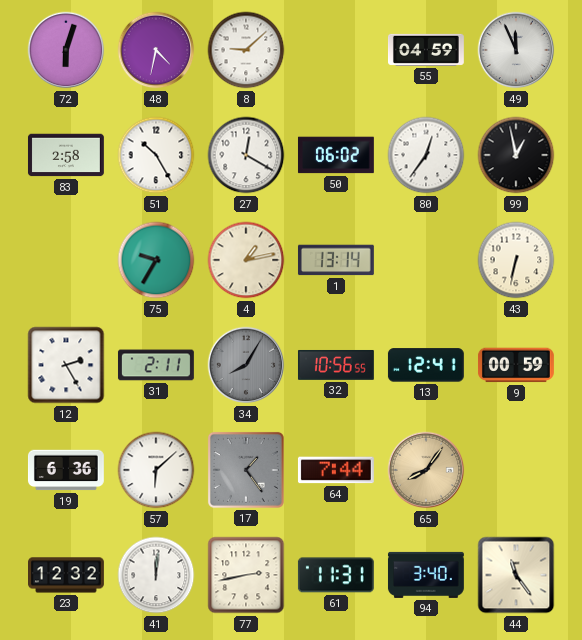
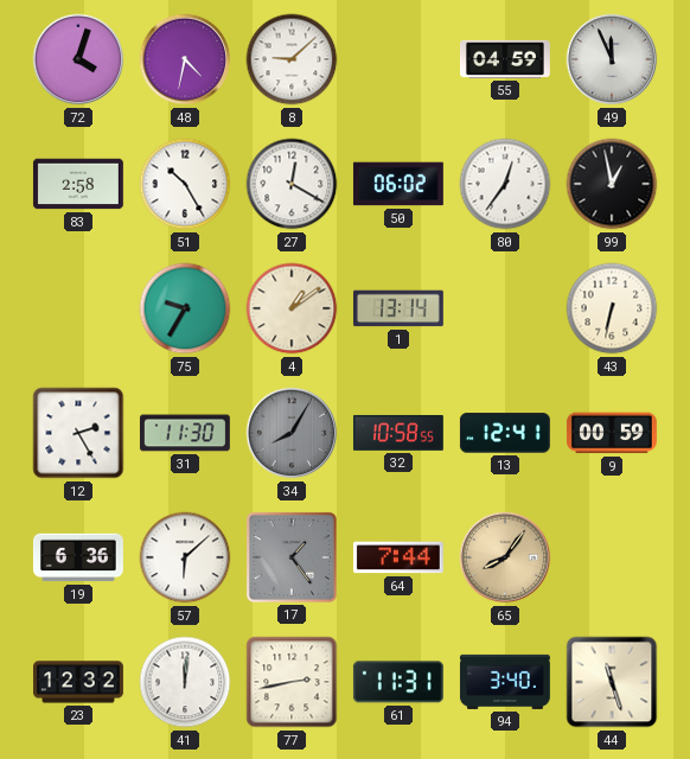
72: 6:03 -> 4:03 (78, 59)
4: 1:13 -> 1:09 (292, 308)
31: 2:11 -> 11:30 (185, 433)
32: 10:56 -> 10:58 (398, 433)
44: 11:24 -> 11:27 (612, 682)
